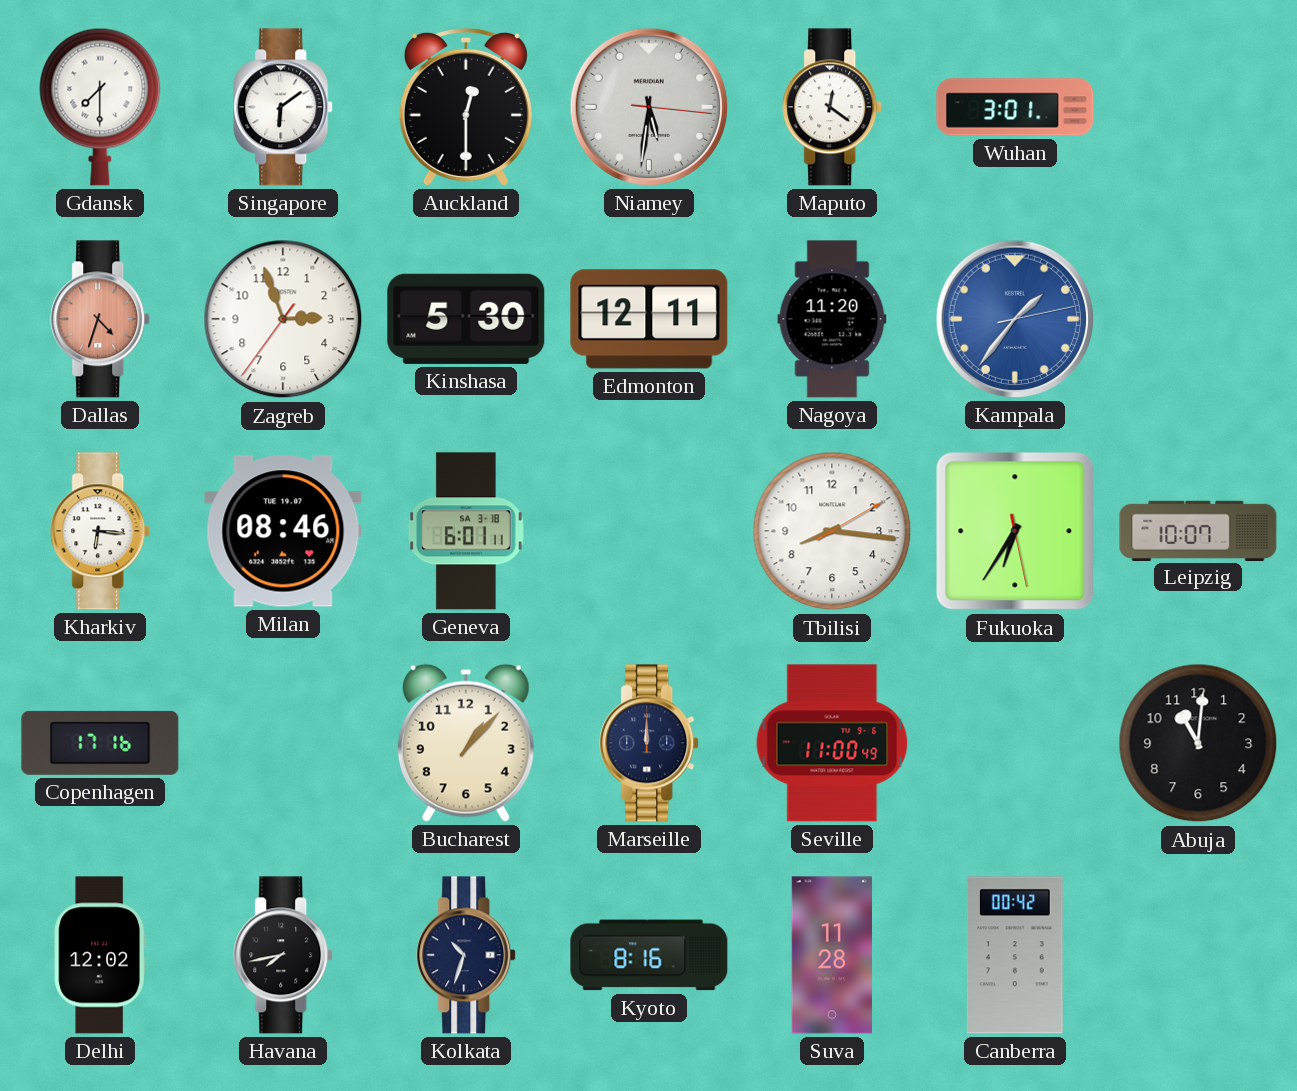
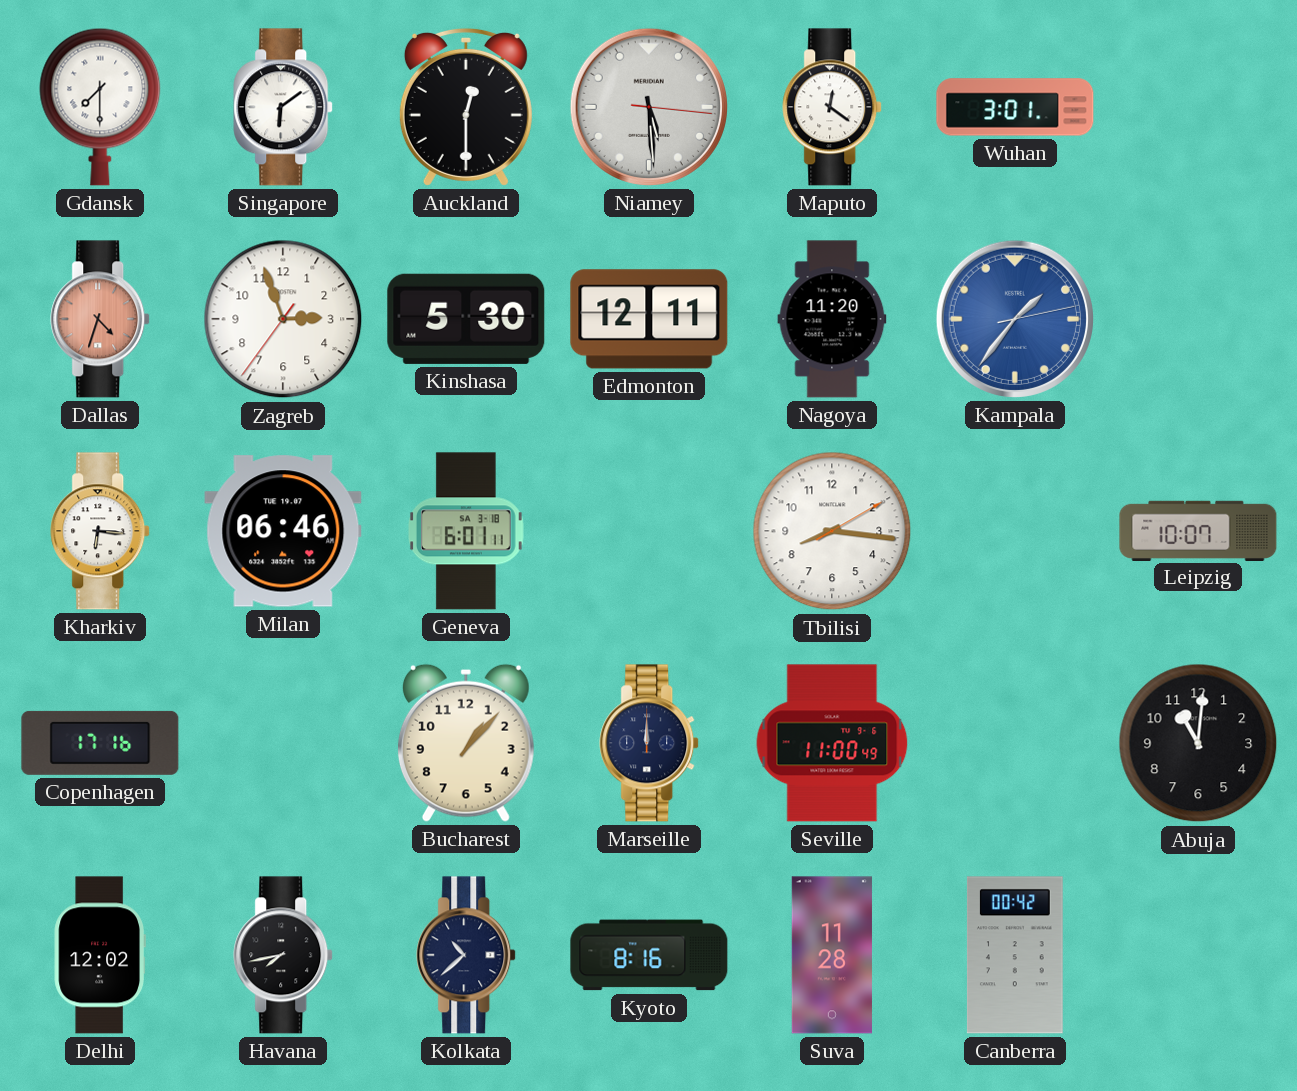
Niamey: 5:31 -> 5:29 (649, 107)
Milan: 08:46 -> 06:46 (283, 531)
Fukuoka: 6:35 -> none (1015, 531)
Kolkata: 10:33 -> 10:38 (467, 955)
